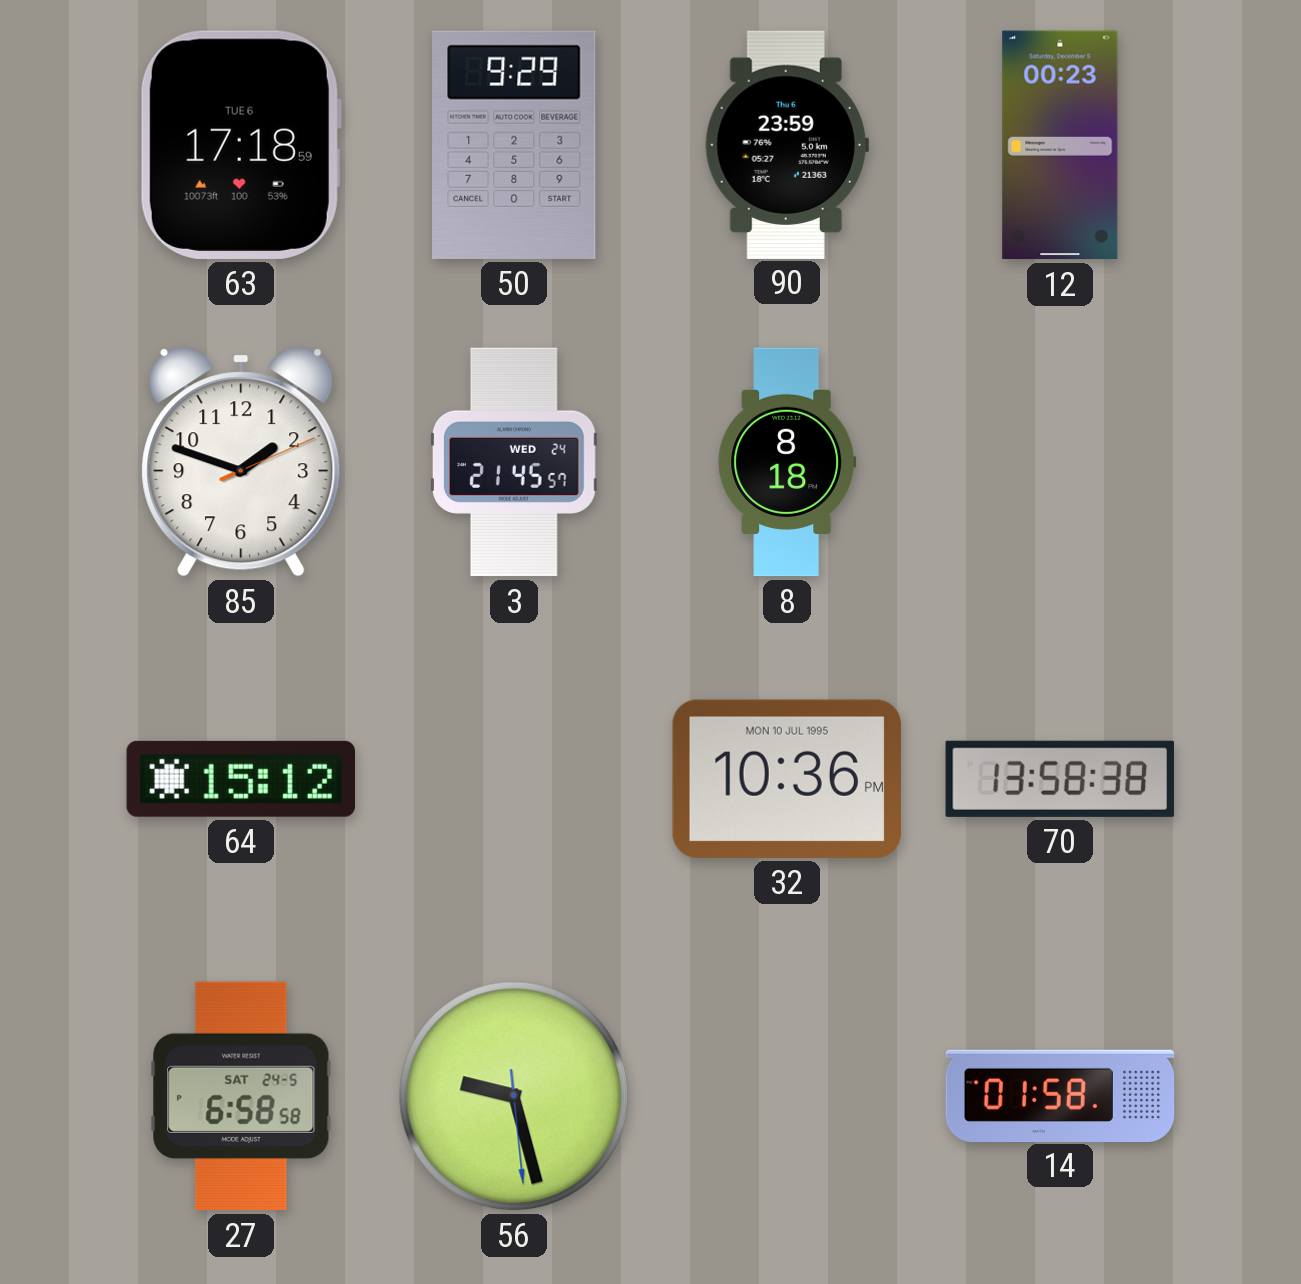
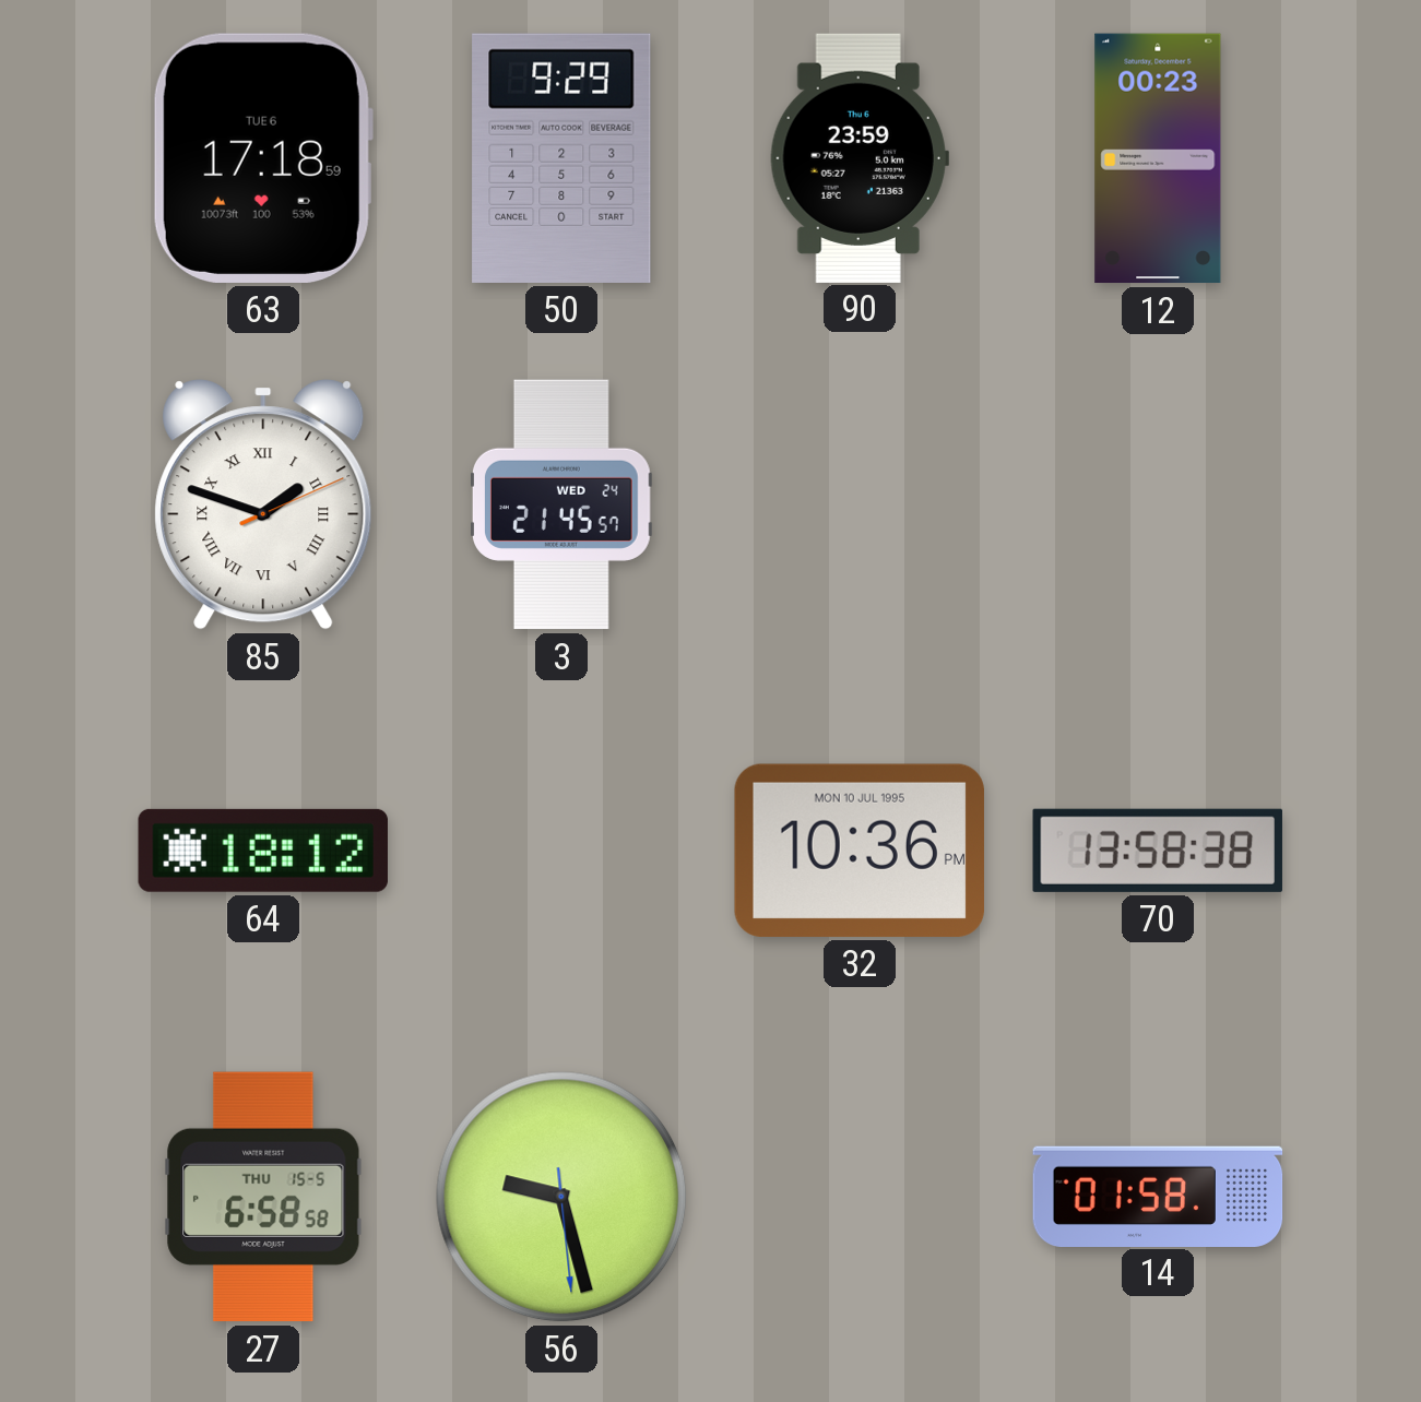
85 numerals: Arabic -> Roman (263, 504)
8: 8:18 -> none (787, 462)
64: 15:12 -> 18:12 (263, 851)
27 date: SAT 24-5 -> THU 15-5 (263, 1197)
